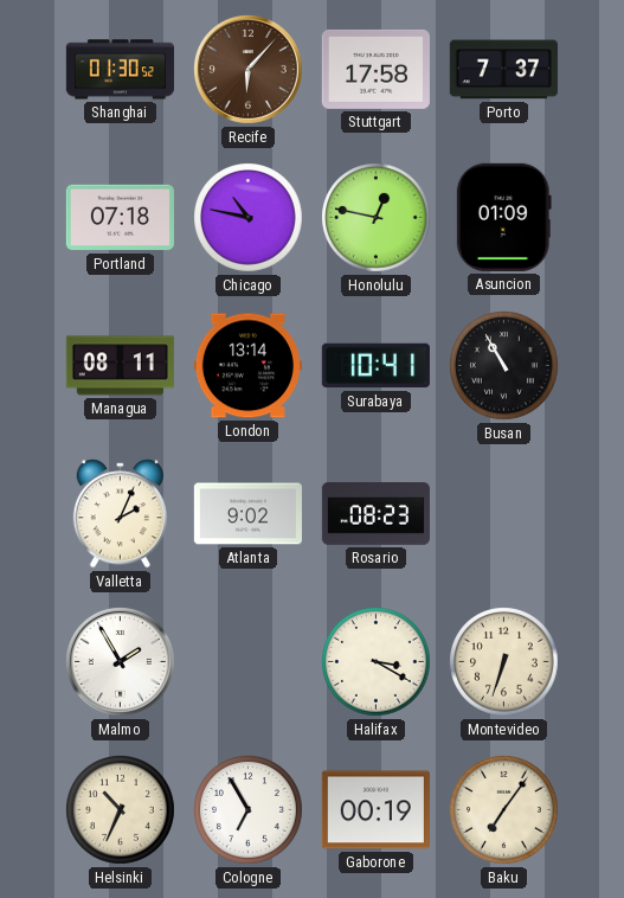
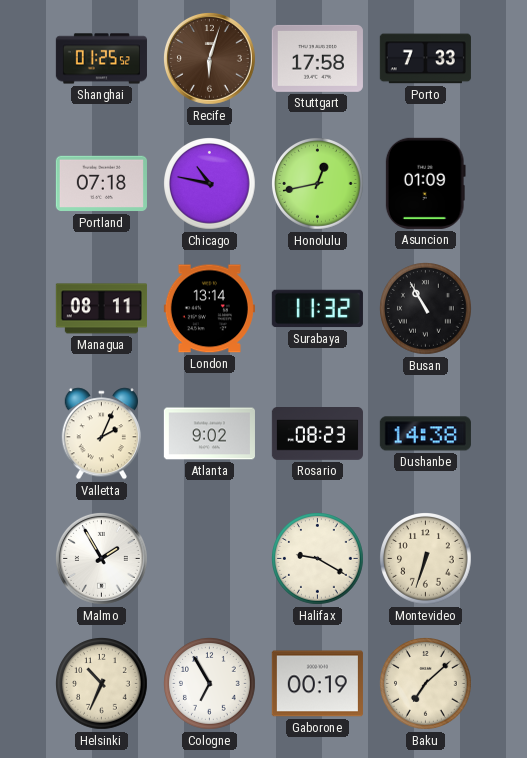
Shanghai: 01:30 -> 01:25 (101, 59)
Recife: 6:07 -> 6:03 (209, 58)
Porto: 7:37 -> 7:33 (425, 59)
Honolulu: 12:47 -> 12:43 (318, 184)
Surabaya: 10:41 -> 11:32 (317, 309)
Dushanbe: none -> 14:38 (425, 434)
Halifax: 3:20 -> 9:20 (318, 559)
Baku: 7:06 -> 7:08 (426, 684)
